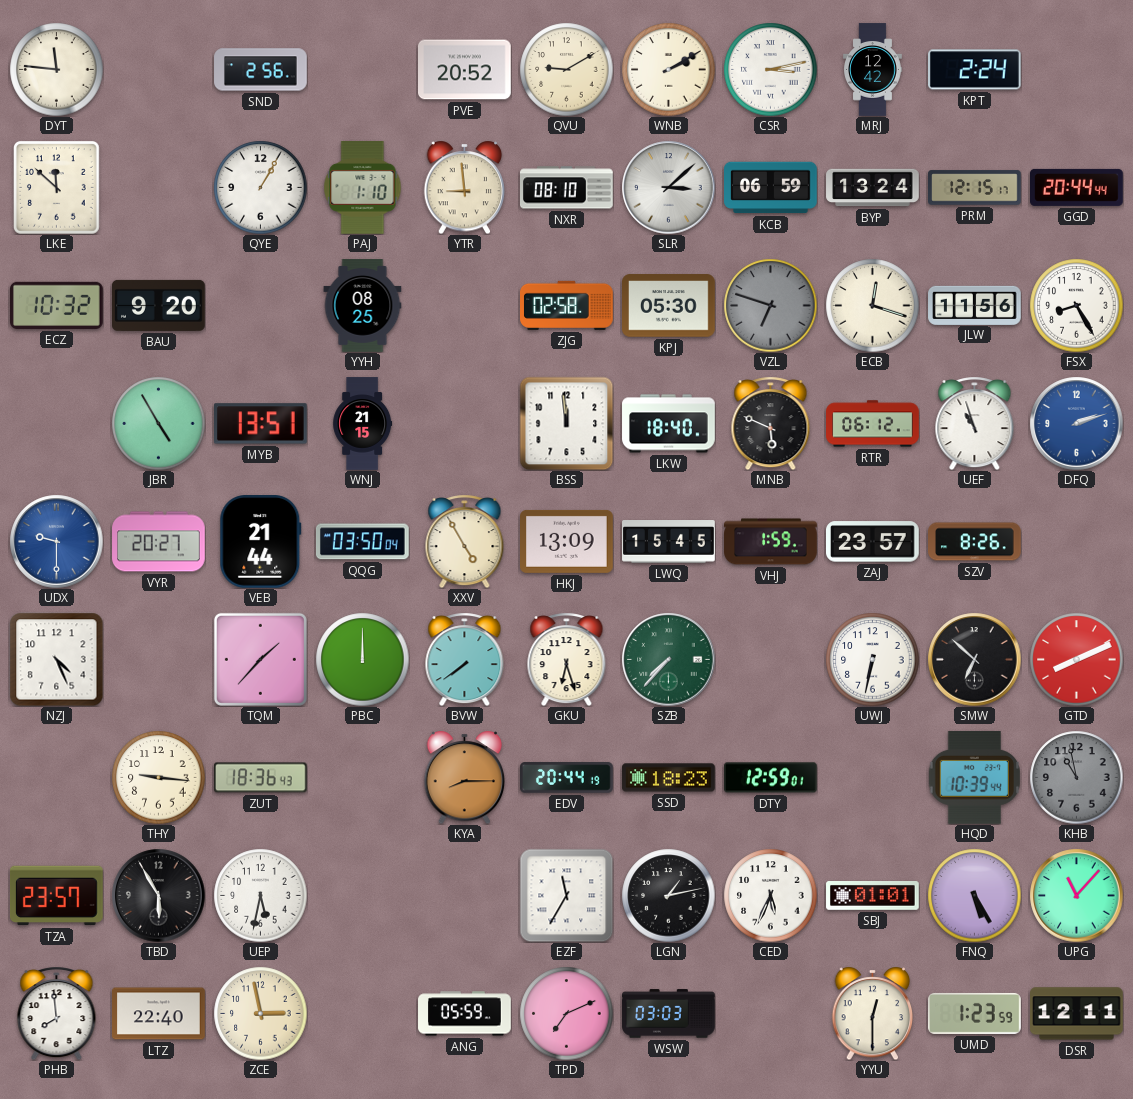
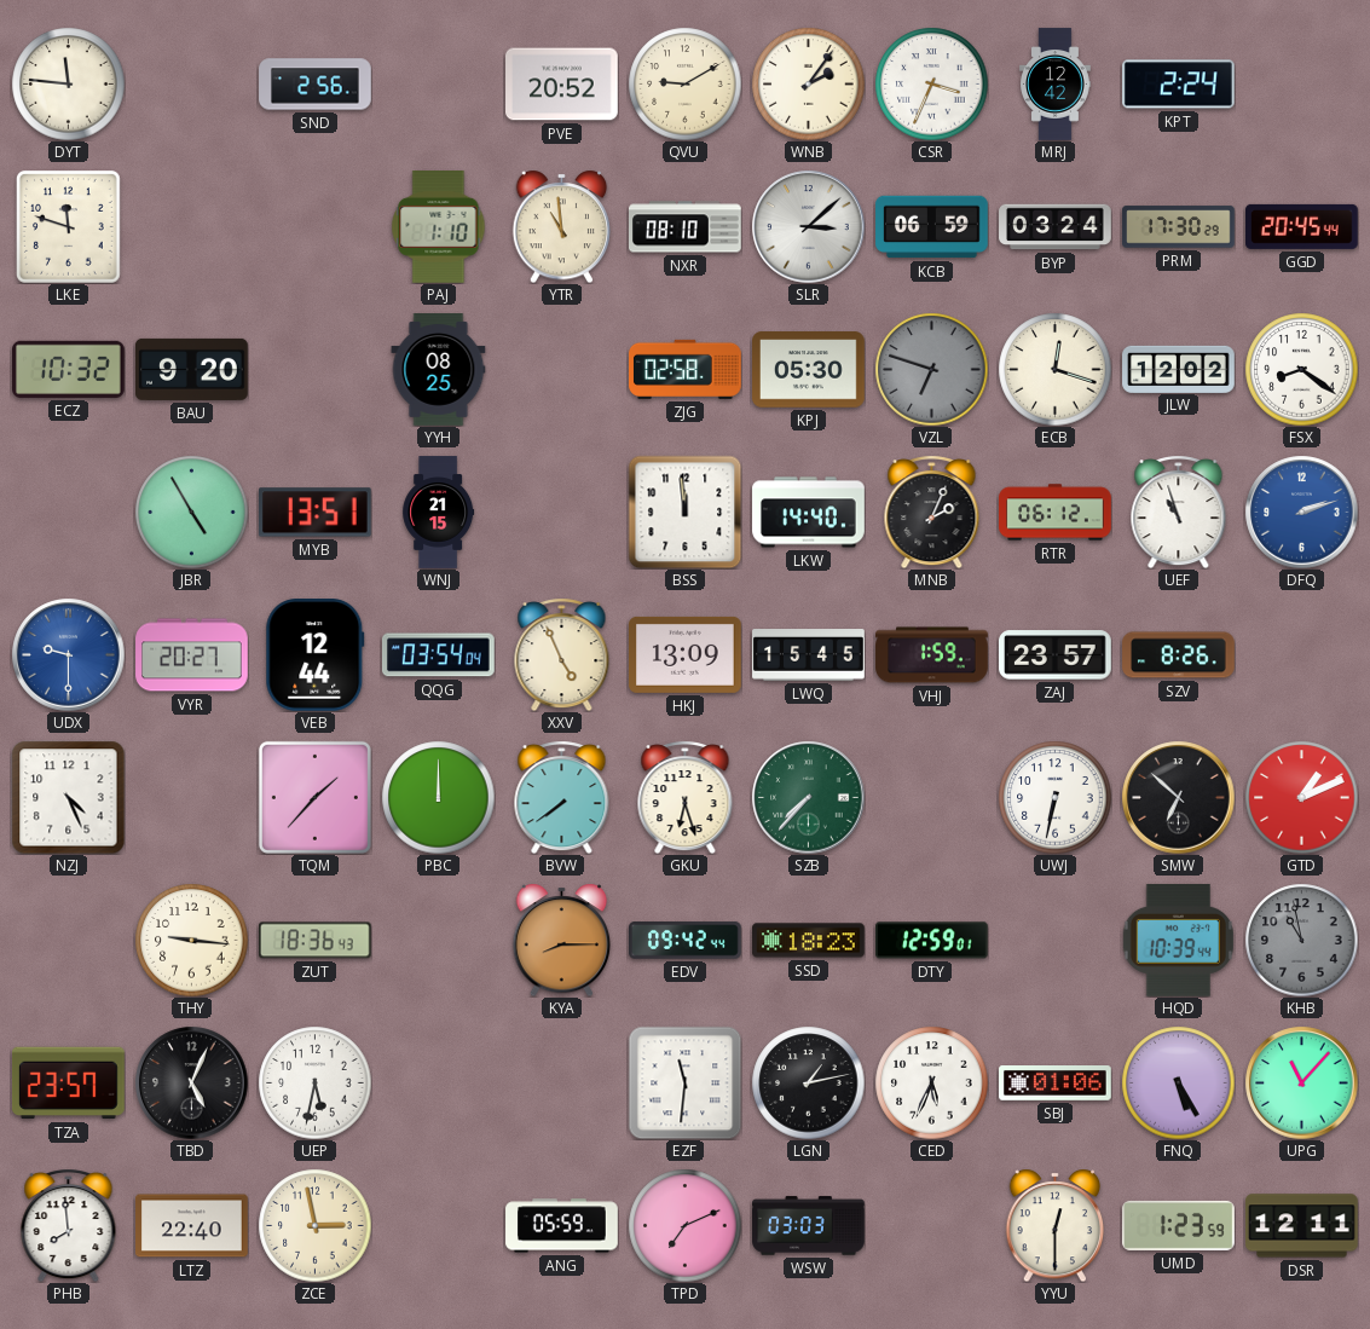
WNB: 2:10 -> 2:06 (808, 83)
CSR: 3:13 -> 3:34 (931, 83)
LKE: 11:52 -> 11:48 (69, 227)
QYE: 1:05 -> none (260, 187)
YTR: 8:59 -> 10:59 (562, 226)
BYP: 13:24 -> 03:24 (1056, 227)
PRM: 12:15 -> 17:30 (1179, 227)
GGD: 20:44 -> 20:45 (1302, 226)
JLW: 11:56 -> 12:02 (1179, 369)
FSX: 8:25 -> 8:21 (1301, 369)
LKW: 18:40 -> 14:40 (809, 513)
MNB: 5:49 -> 2:04 (932, 512)
VEB: 21:44 -> 12:44 (316, 655)
QQG: 03:50 -> 03:54 (438, 655)
XXV: 4:55 -> 4:56 (562, 654)
GTD: 8:11 -> 1:11 (1301, 797)
EDV: 20:44 -> 09:42 (686, 941)
TBD: 5:55 -> 5:04 (191, 1082)
EZF: 11:35 -> 11:31 (684, 1082)
SBJ: 01:01 -> 01:06 (1056, 1084)
